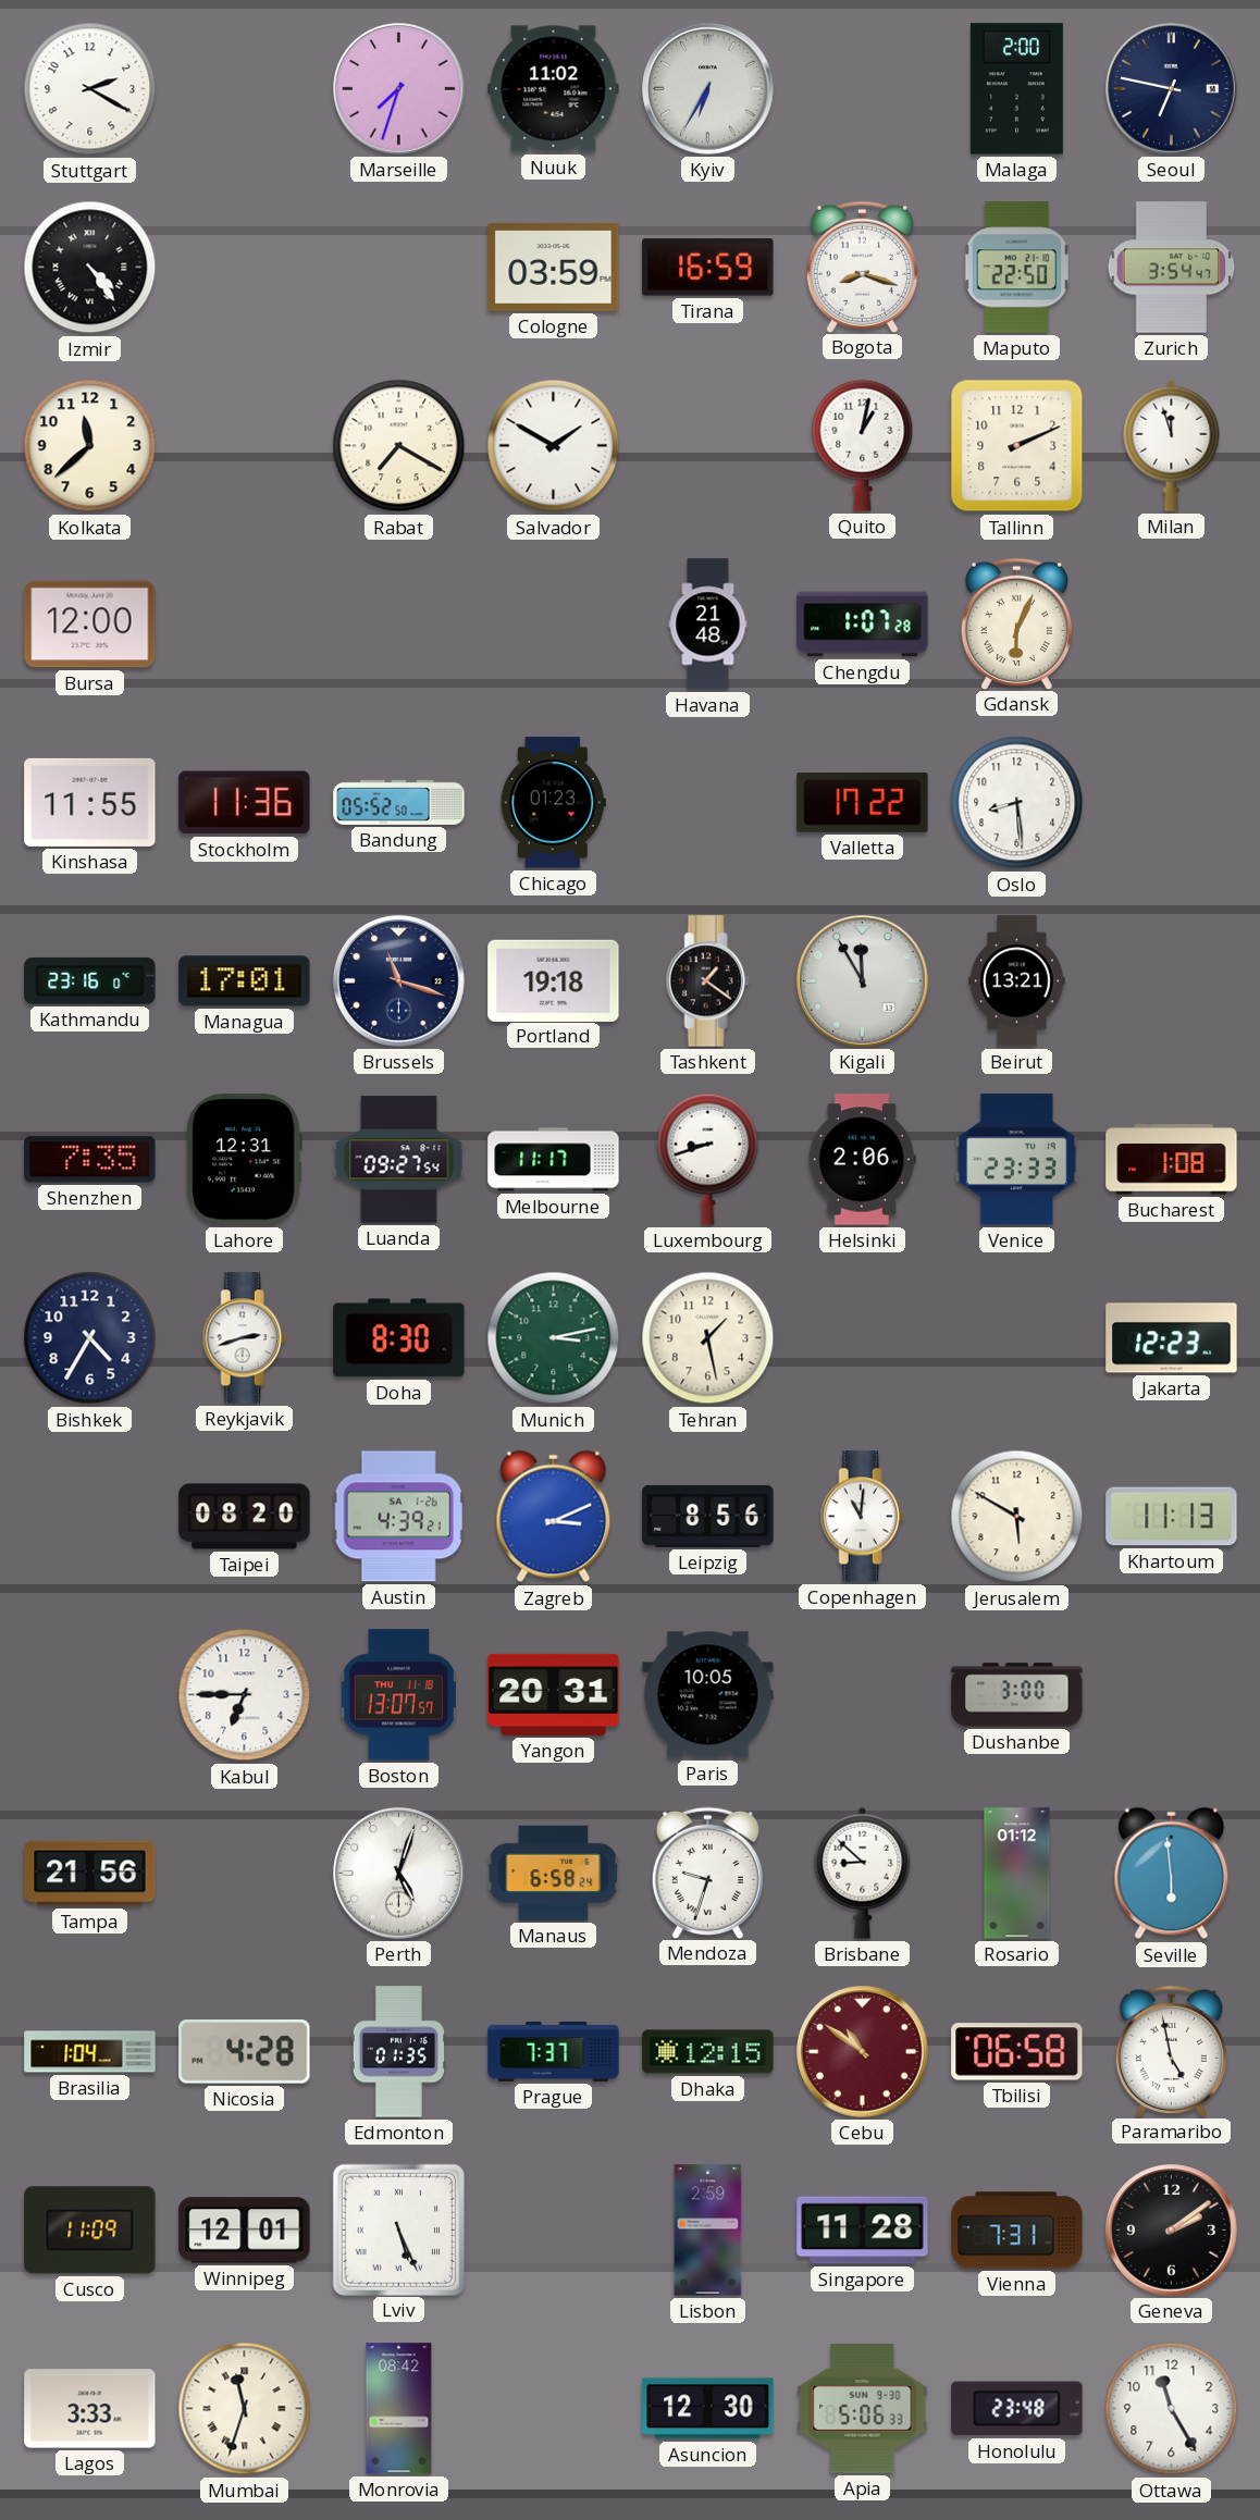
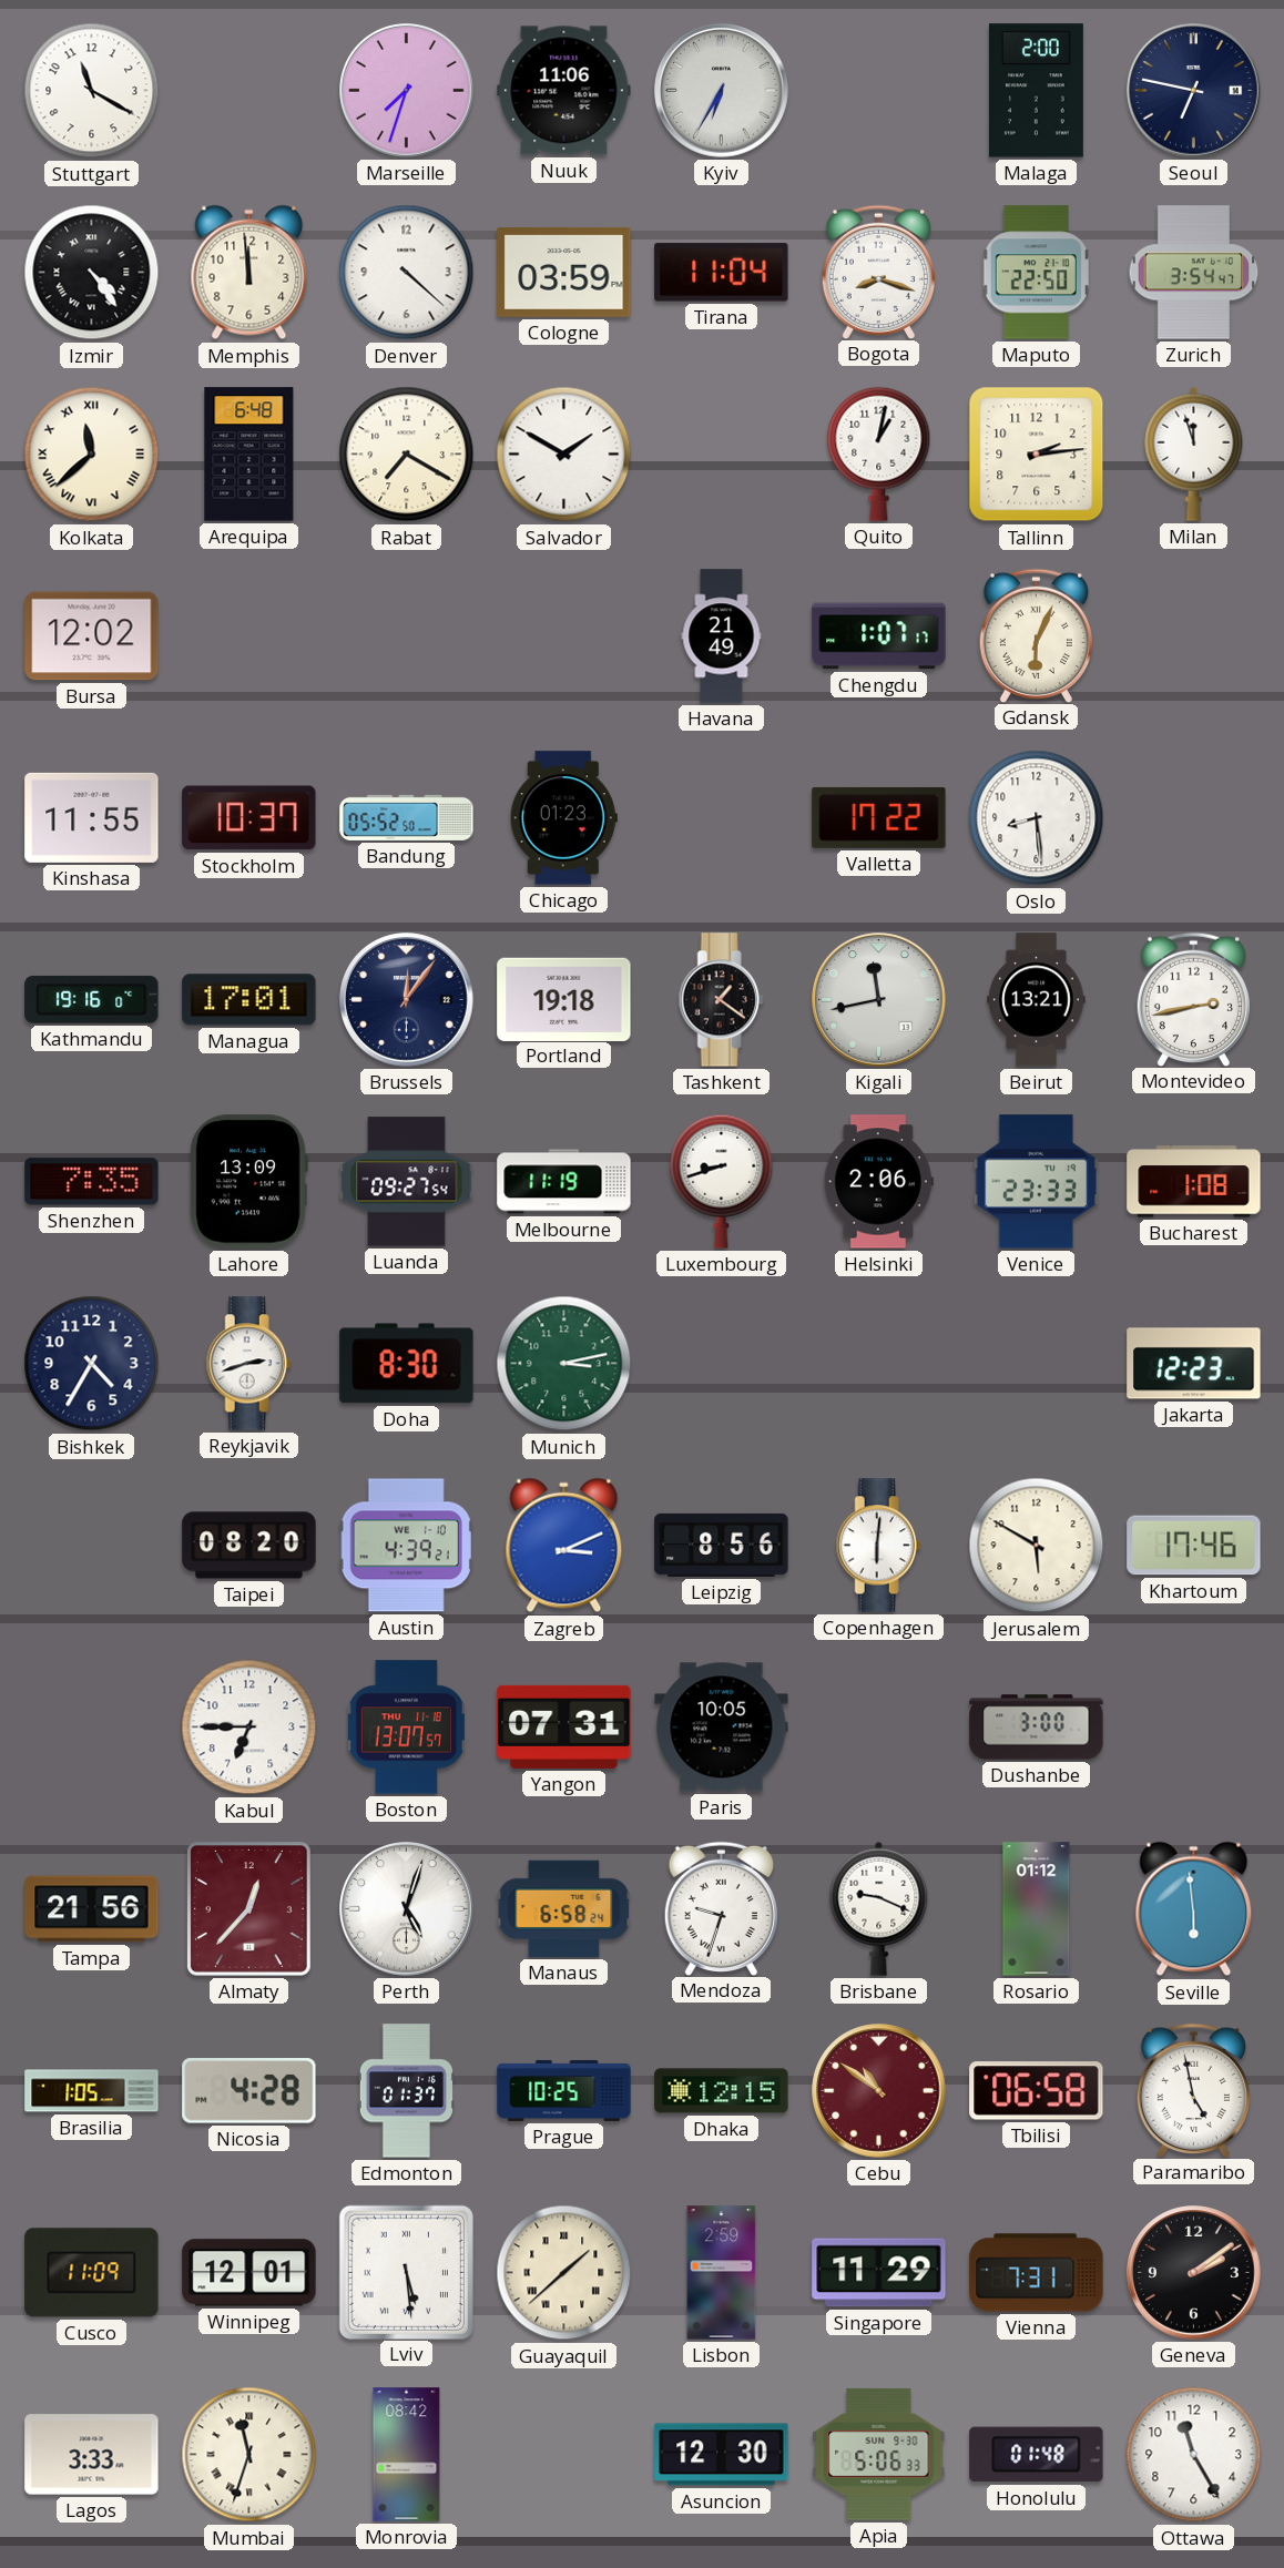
Stuttgart: 2:20 -> 11:20 (92, 91)
Nuuk: 11:02 -> 11:06 (564, 91)
Memphis: none -> 11:59 (249, 273)
Denver: none -> 4:22 (407, 273)
Tirana: 16:59 -> 11:04 (722, 273)
Kolkata numerals: Arabic -> Roman (92, 455)
Arequipa: none -> 6:48 (249, 455)
Tallinn: 2:11 -> 2:14 (1037, 455)
Bursa: 12:00 -> 12:02 (92, 636)
Havana: 21:48 -> 21:49 (722, 636)
Chengdu: 1:07:28 -> 1:07:17 (879, 636)
Stockholm: 11:36 -> 10:37 (249, 818)
Kathmandu: 23:16 -> 19:16 (92, 999)
Brussels: 11:18 -> 12:06 (407, 1000)
Kigali: 11:55 -> 11:43 (879, 1000)
Montevideo: none -> 2:43 (1193, 999)
Lahore: 12:31 -> 13:09 (248, 1182)
Melbourne: 11:17 -> 11:19 (564, 1182)
Tehran: 1:28 -> none (708, 1338)
Austin date: SA 1-26 -> WE 1-10 (406, 1546)
Copenhagen: 11:01 -> 6:01 (878, 1546)
Khartoum: 11:13 -> 17:46 (1194, 1546)
Yangon: 20:31 -> 07:31 (564, 1726)
Almaty: none -> 12:37 (249, 1909)
Brisbane: 8:52 -> 9:19 (879, 1908)
Brasilia: 1:04 -> 1:05 (92, 2091)
Edmonton: 01:35 -> 01:37 (406, 2091)
Prague: 7:37 -> 10:25 (564, 2090)
Lviv: 5:26 -> 5:29 (406, 2272)
Guayaquil: none -> 1:38 (564, 2273)
Singapore: 11:28 -> 11:29 (879, 2273)
Honolulu: 23:48 -> 01:48 (1037, 2455)
